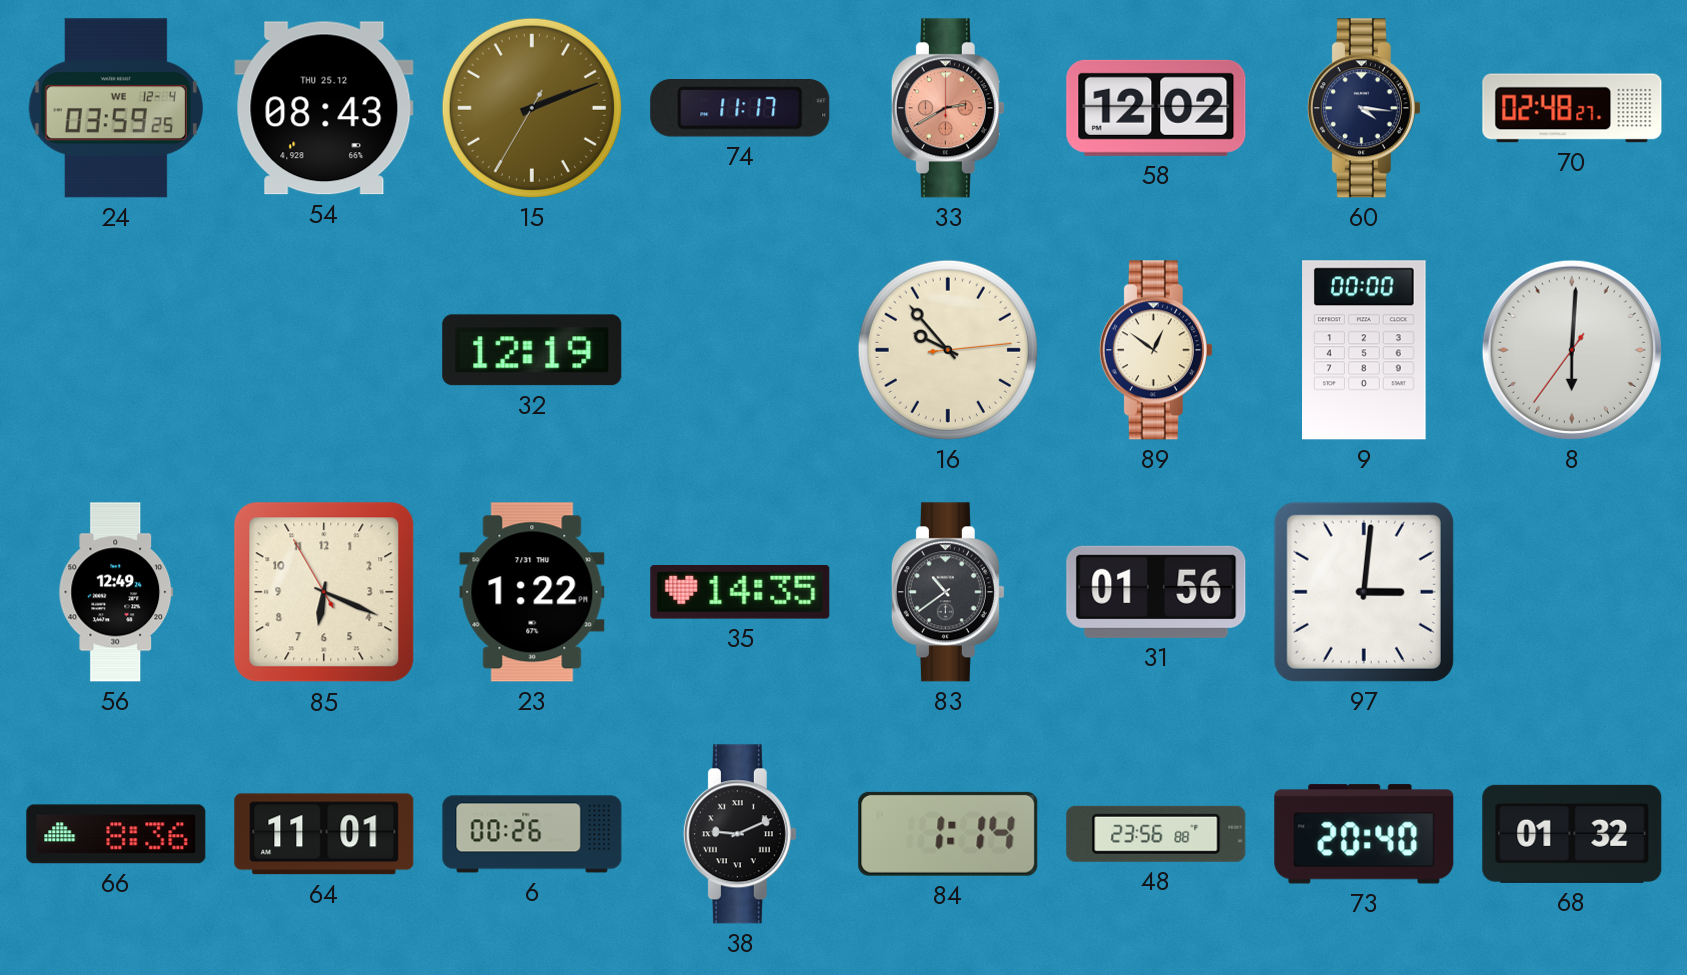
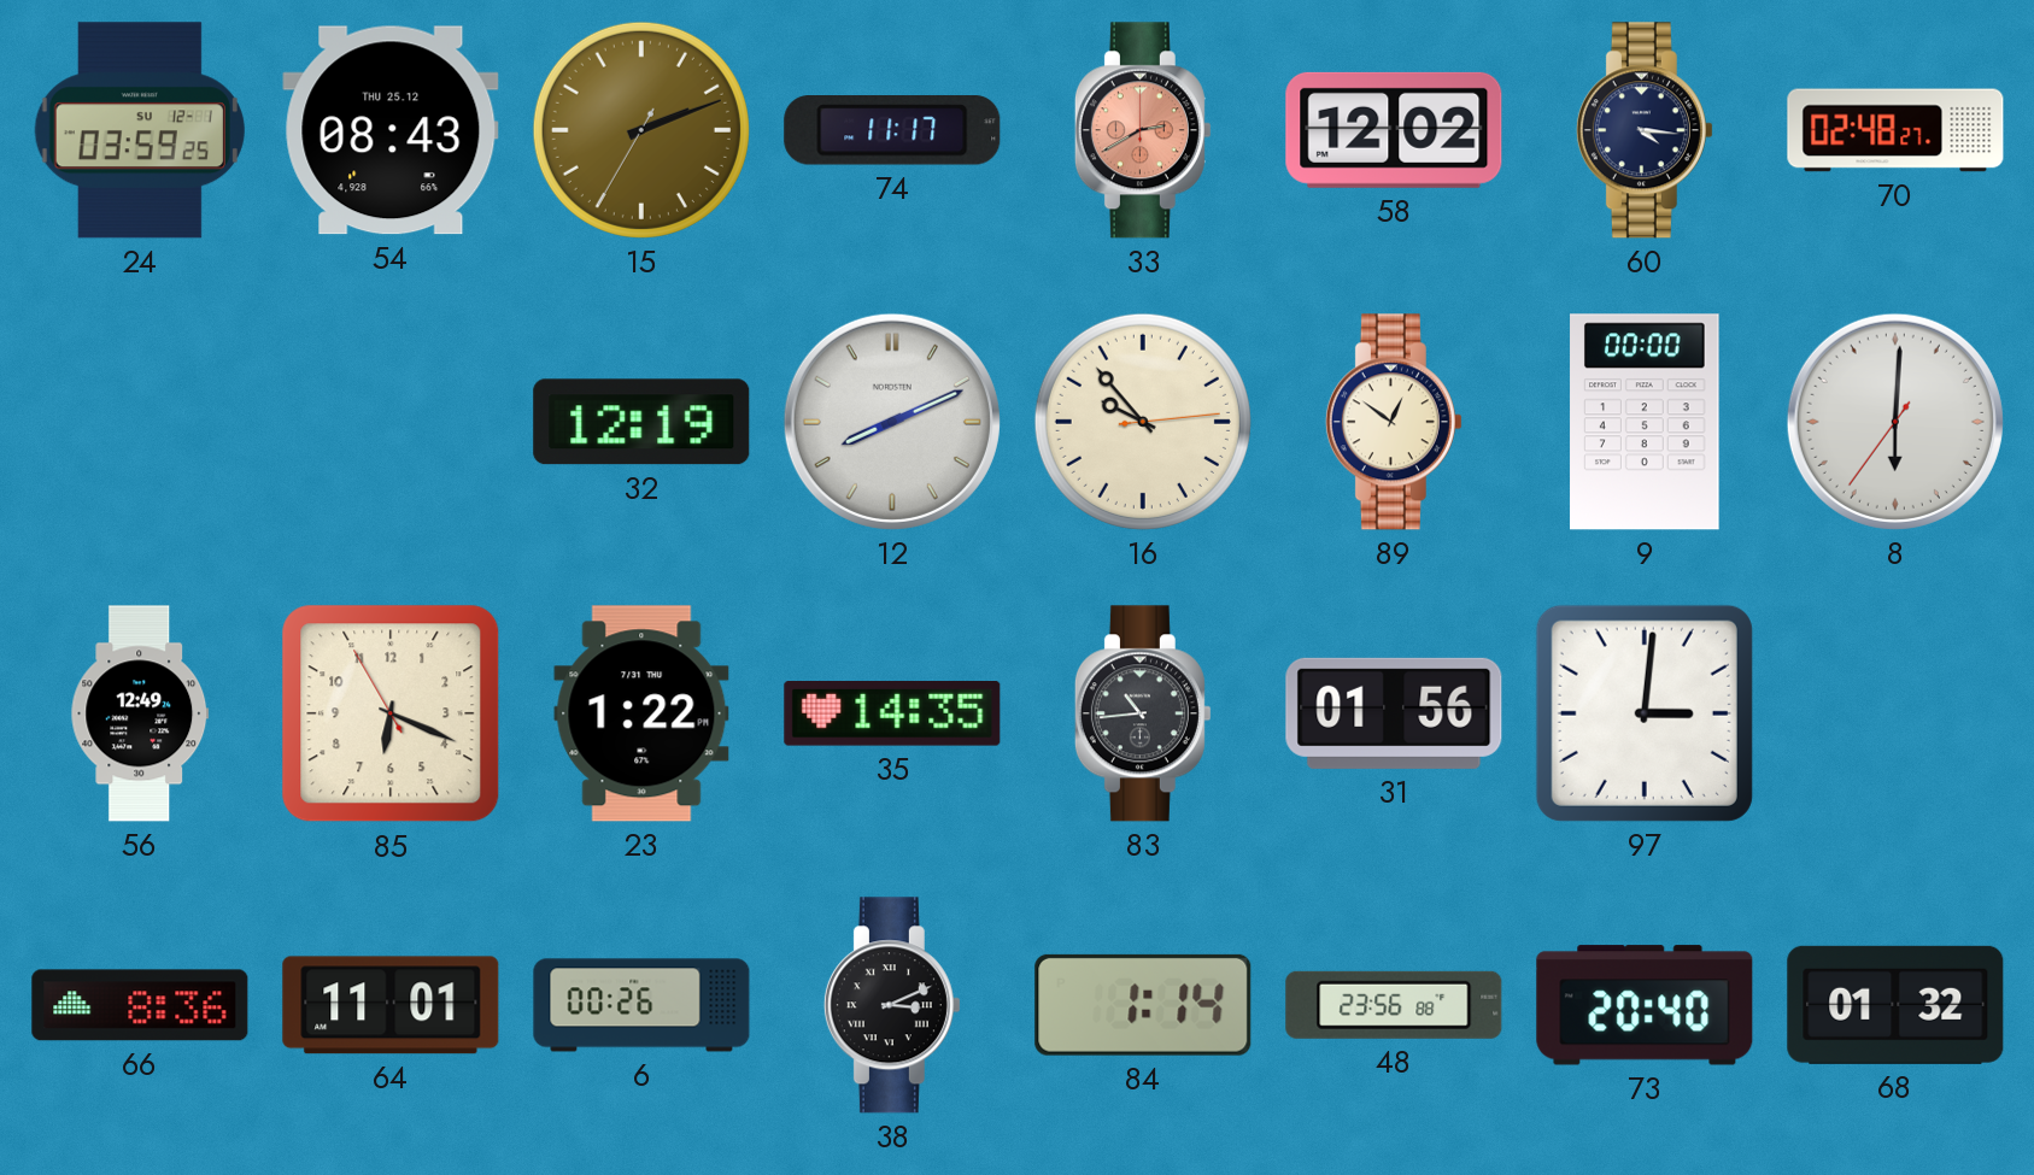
24 date: WE 12-4 -> SU 12-1 (140, 130)
12: none -> 8:11 (892, 422)
83: 10:39 -> 10:44 (1143, 713)
38: 9:11 -> 3:11 (892, 1005)
